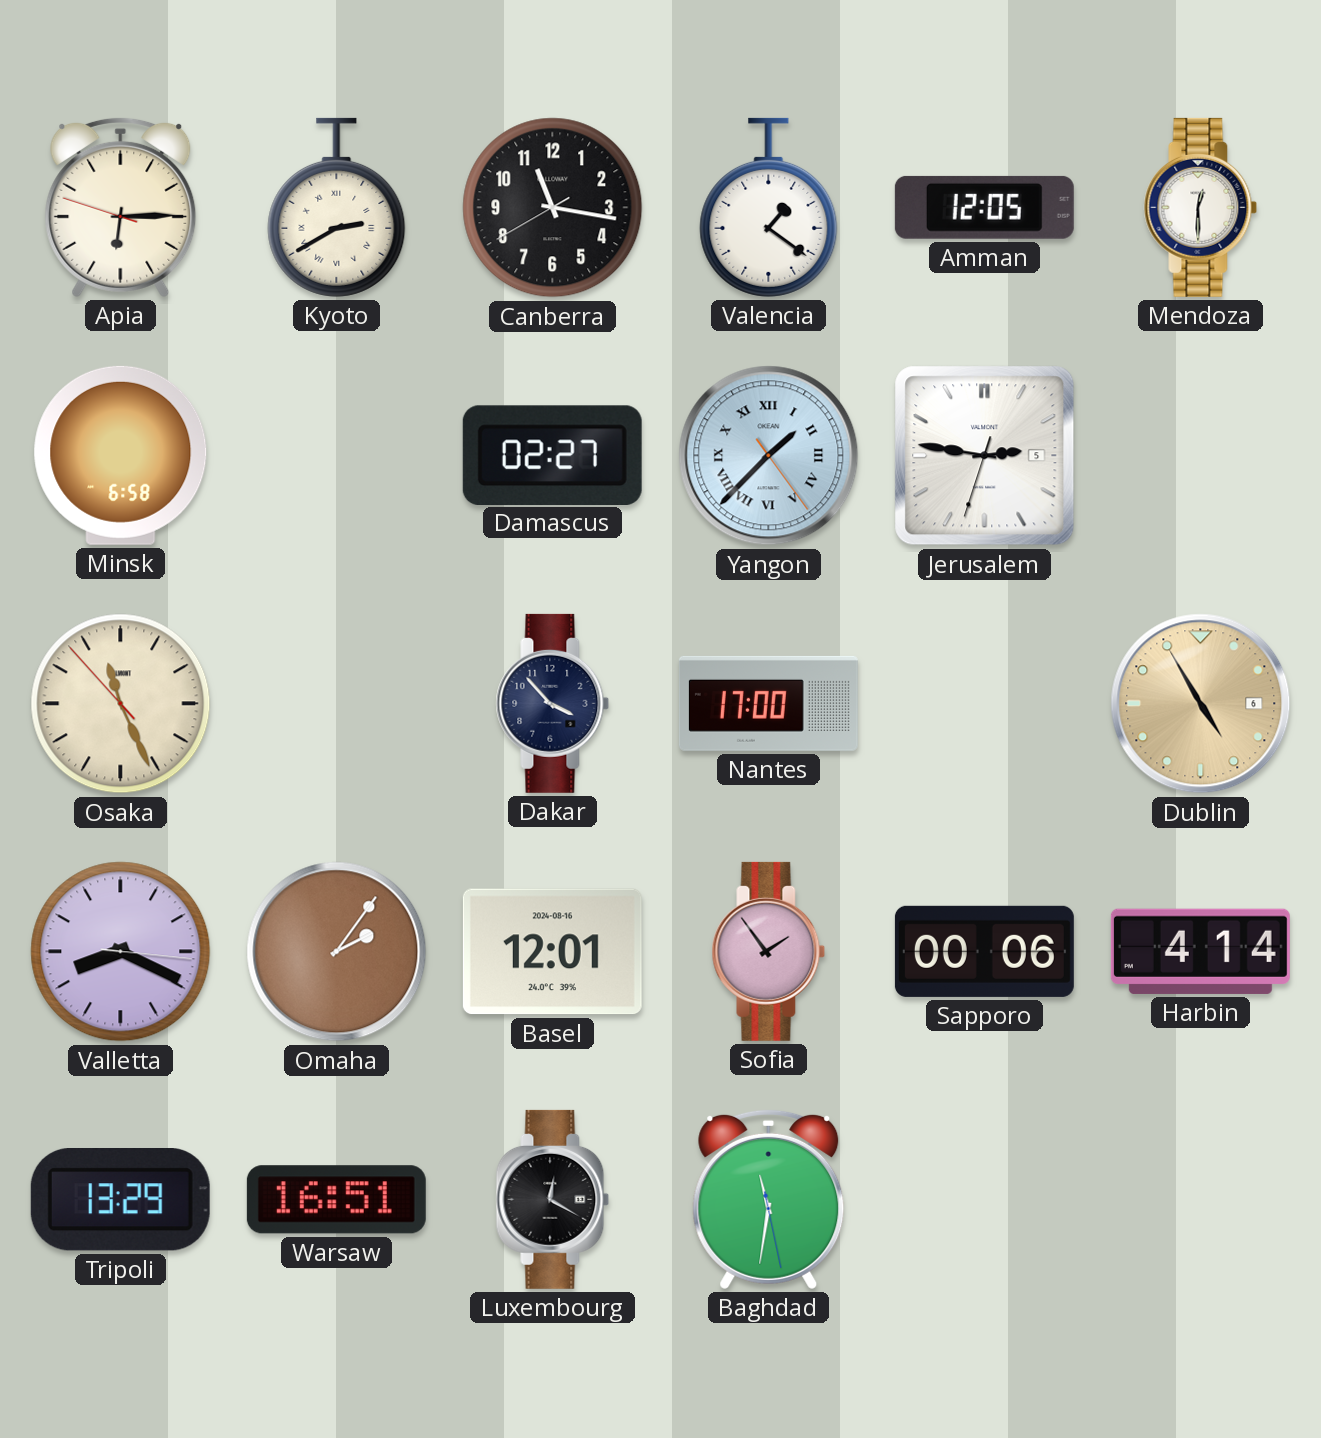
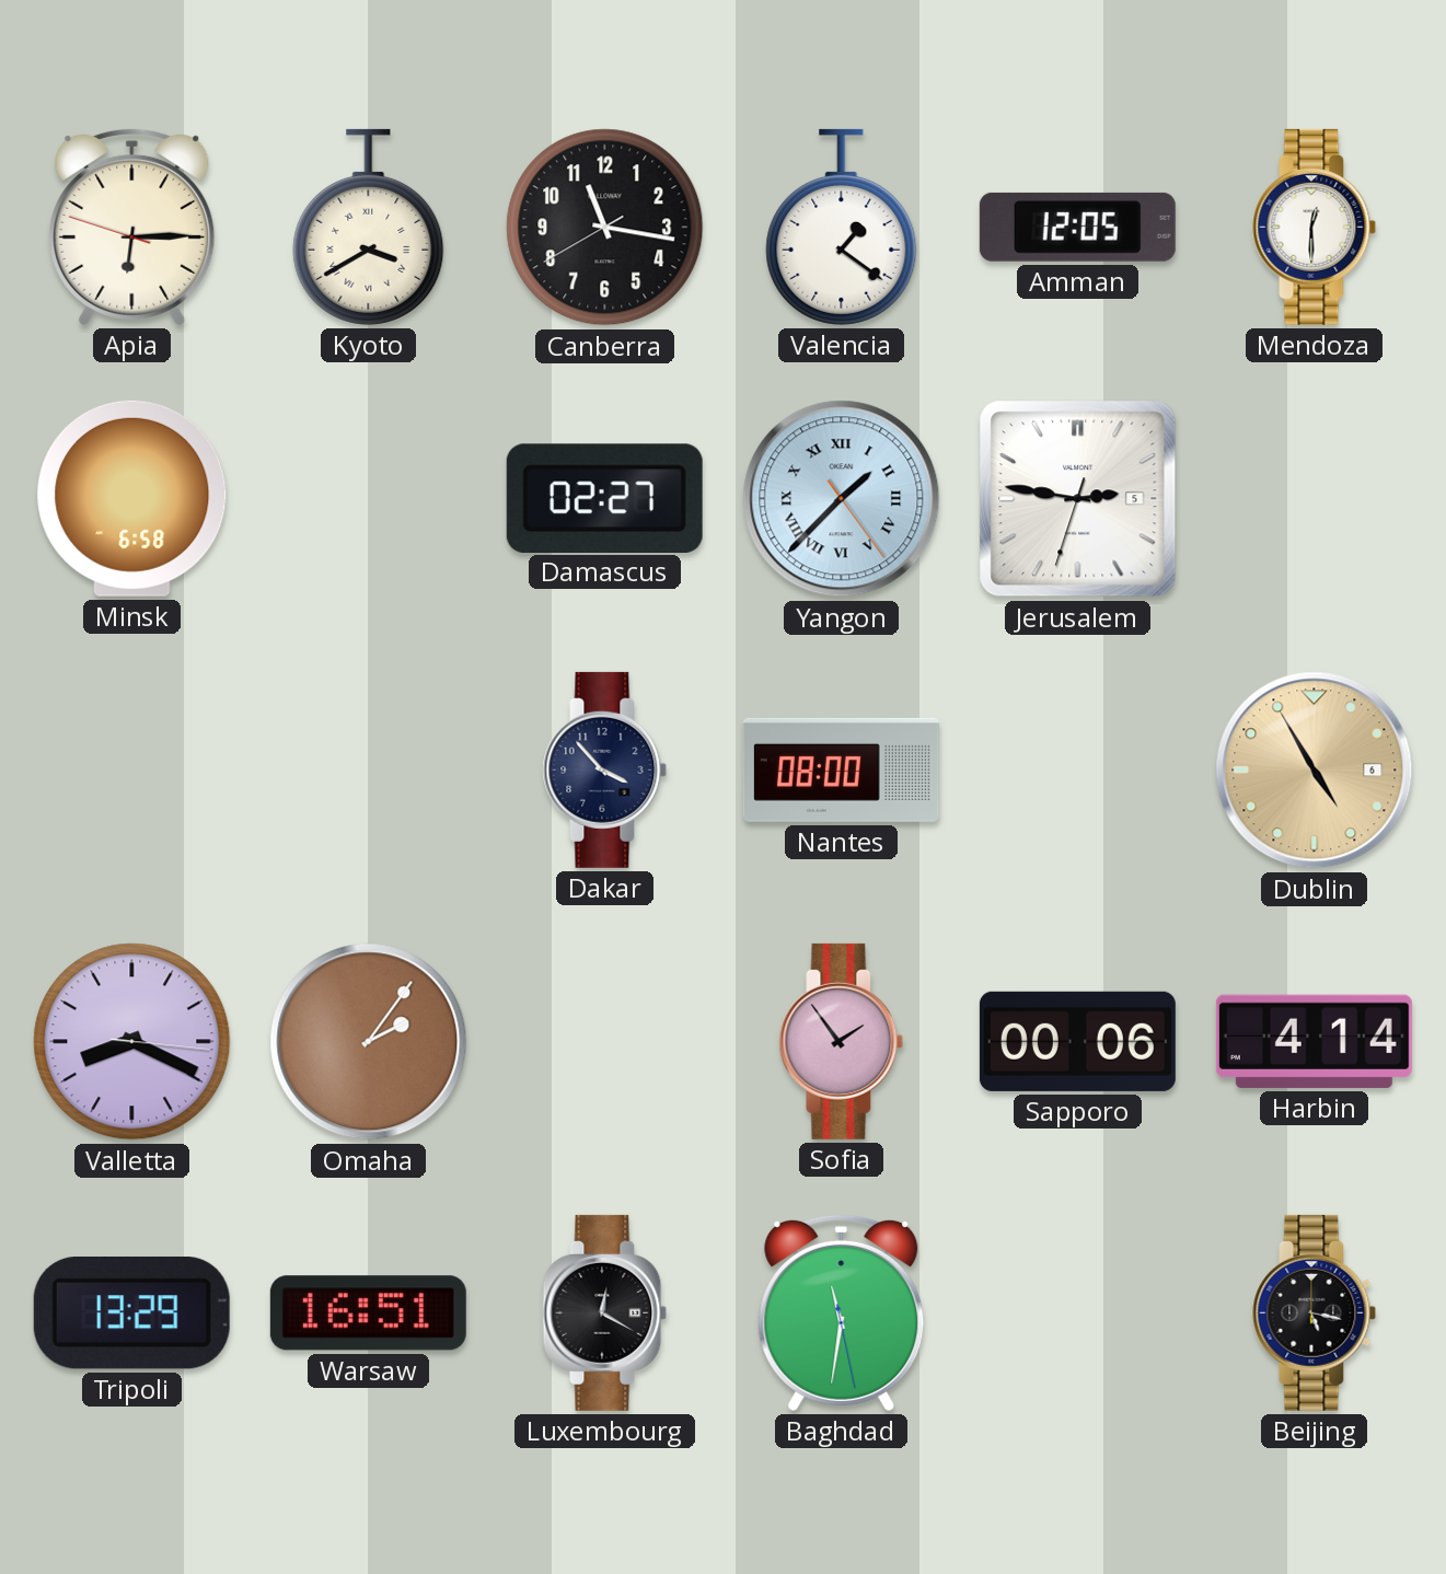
Kyoto: 2:40 -> 3:40 (369, 227)
Osaka: 11:25 -> none (121, 704)
Nantes: 17:00 -> 08:00 (841, 769)
Basel: 12:01 -> none (552, 952)
Beijing: none -> 5:17 (1315, 1312)
